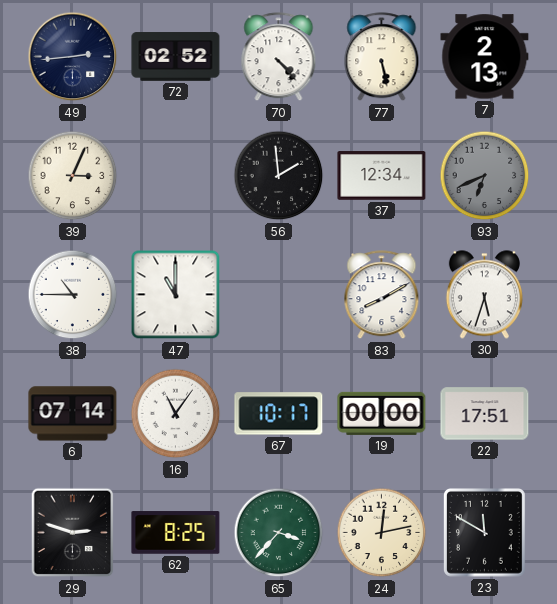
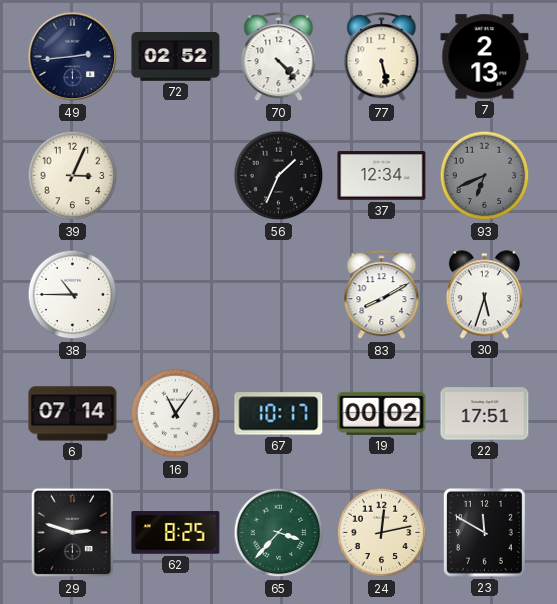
56: 1:59 -> 1:34 (279, 176)
47: 11:00 -> none (176, 295)
19: 00:00 -> 00:02 (382, 413)
